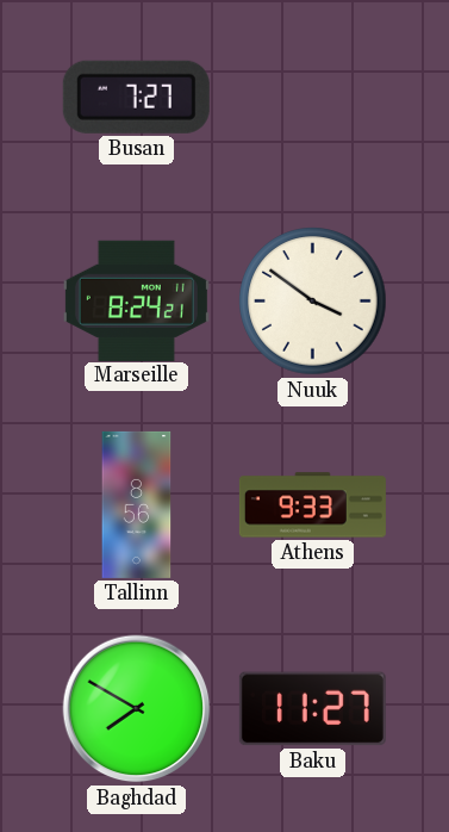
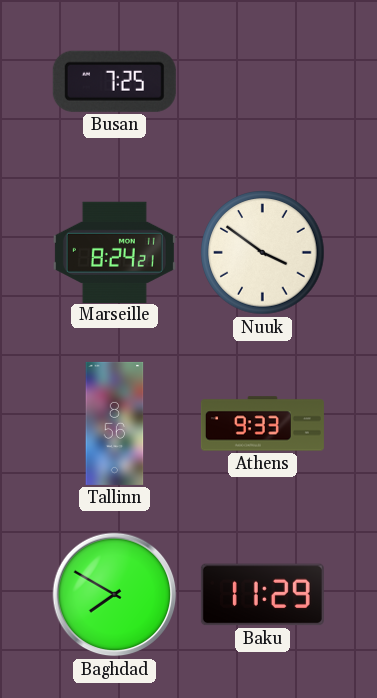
Busan: 7:27 -> 7:25 (114, 81)
Baku: 11:27 -> 11:29 (262, 595)
